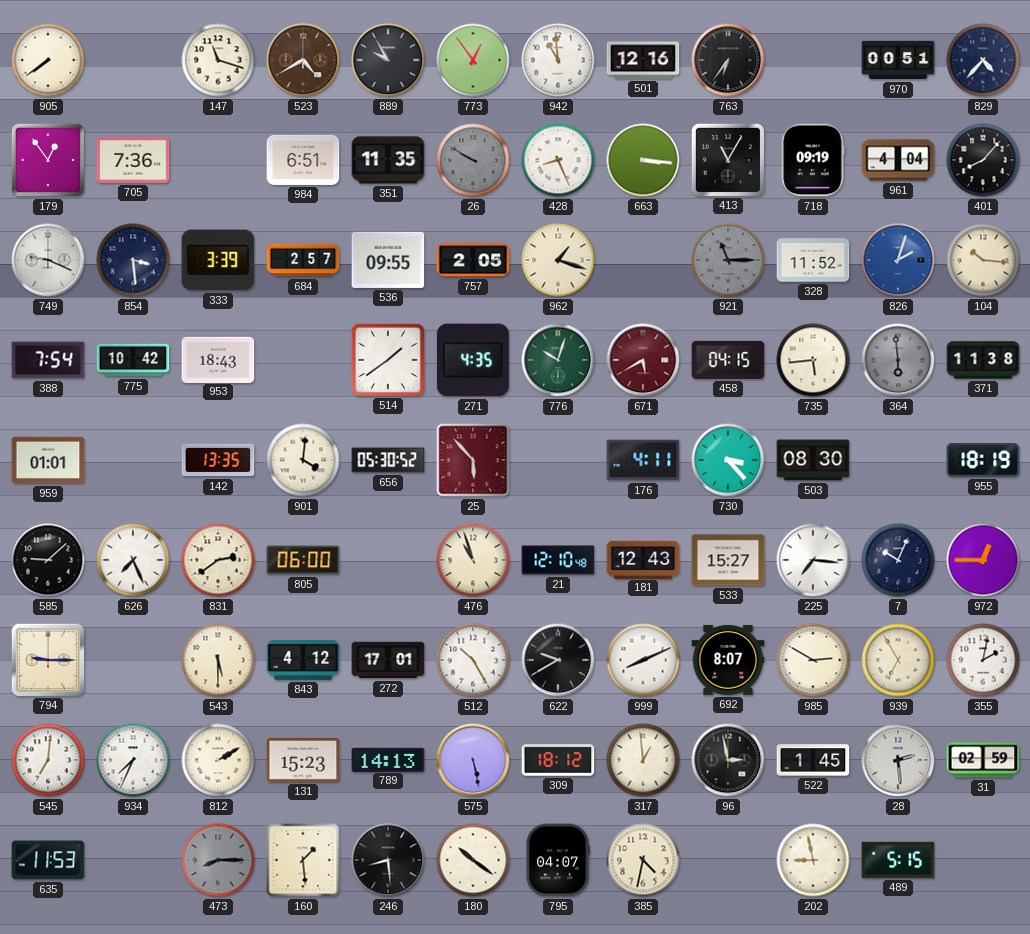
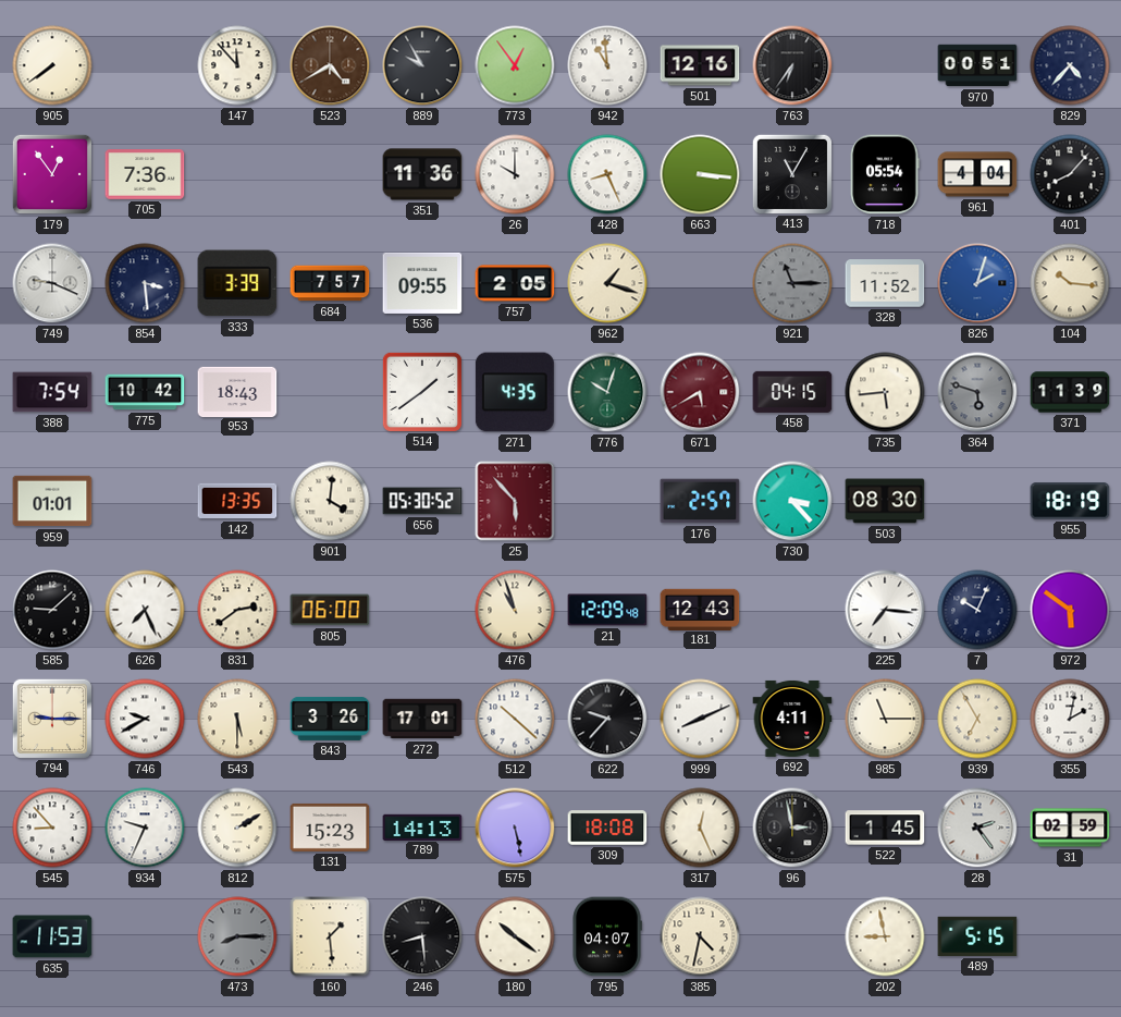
147: 11:18 -> 11:53 (237, 65)
984: 6:51 -> none (303, 160)
351: 11:35 -> 11:36 (422, 174)
26: 9:50 -> 10:00 (515, 174)
26 dial: grey -> white (515, 174)
718: 09:19 -> 05:54 (885, 174)
684: 2:57 -> 7:57 (330, 283)
364: 5:59 -> 5:48 (977, 392)
371: 11:38 -> 11:39 (1070, 392)
176: 4:11 -> 2:57 (700, 501)
21: 12:10 -> 12:09 (607, 610)
533: 15:27 -> none (728, 560)
972: 12:45 -> 5:51 (1070, 610)
746: none -> 9:40 (145, 719)
843: 4:12 -> 3:26 (330, 719)
512: 10:25 -> 10:22 (515, 719)
622: 9:40 -> 9:37 (607, 719)
692: 8:07 -> 4:11 (792, 719)
985: 2:50 -> 11:15 (885, 719)
545: 7:01 -> 8:53 (52, 828)
934: 7:34 -> 9:34 (145, 828)
309: 18:12 -> 18:08 (607, 828)
317: 12:59 -> 12:26 (700, 828)
28: 2:29 -> 2:24 (977, 828)
